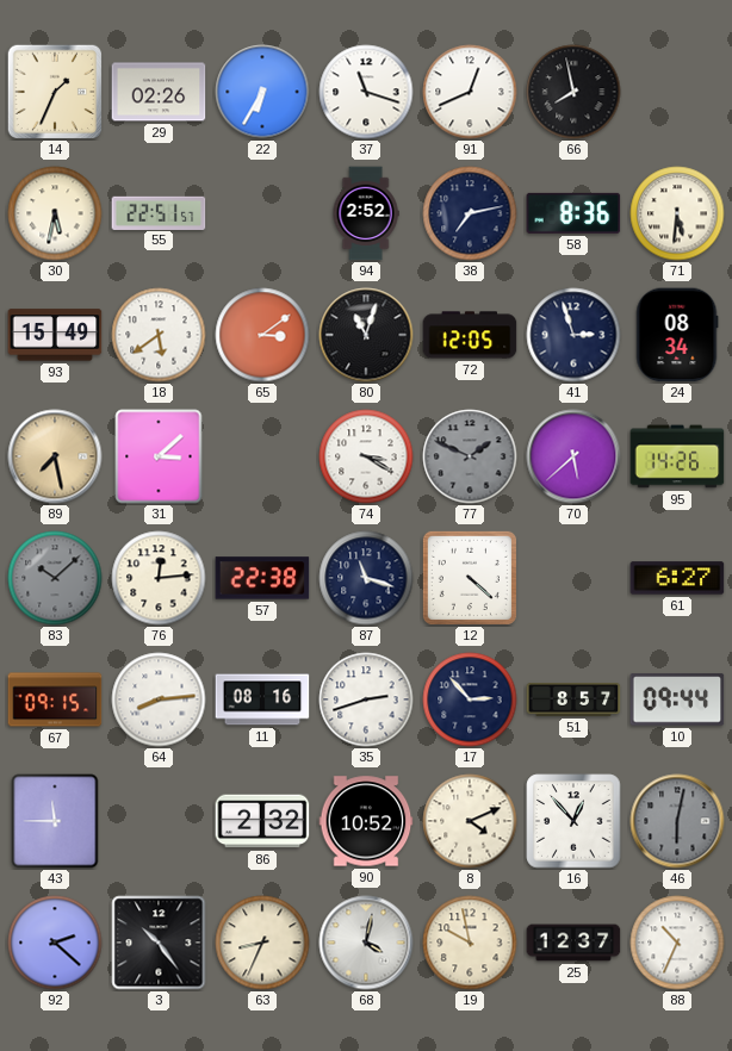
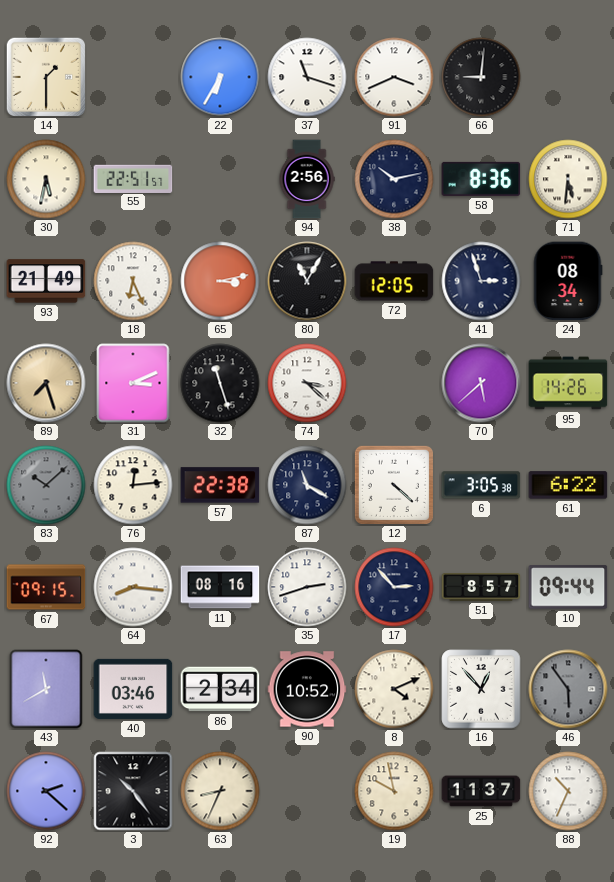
14: 1:34 -> 1:30 (45, 76)
29: 02:26 -> none (159, 92)
91: 12:41 -> 3:41 (394, 77)
66: 7:58 -> 9:01 (481, 77)
94: 2:52 -> 2:56 (307, 179)
38: 7:13 -> 10:13 (394, 179)
93: 15:49 -> 21:49 (46, 281)
18: 5:39 -> 6:26 (133, 281)
65: 3:09 -> 3:13 (220, 281)
80: 11:03 -> 11:05 (307, 281)
89: 7:28 -> 7:27 (46, 383)
31: 3:08 -> 3:11 (133, 383)
32: none -> 11:27 (220, 383)
74: 3:20 -> 3:22 (307, 383)
77: 1:49 -> none (470, 456)
87: 11:18 -> 11:20 (307, 485)
6: none -> 3:05 (481, 485)
61: 6:27 -> 6:22 (568, 485)
64: 8:14 -> 8:16 (133, 587)
43: 11:45 -> 11:40 (46, 689)
40: none -> 03:46 (133, 689)
86: 2:32 -> 2:34 (220, 689)
46: 6:02 -> 5:54 (568, 689)
68: 4:02 -> none (366, 943)
25: 12:37 -> 11:37 (481, 791)
